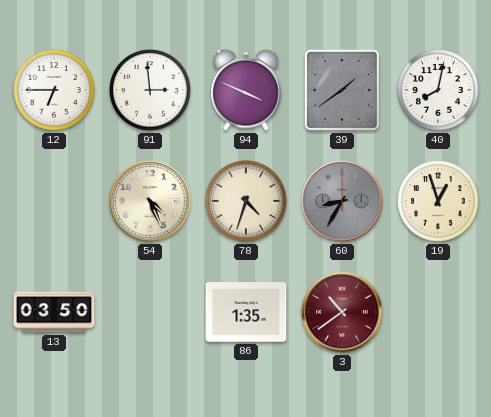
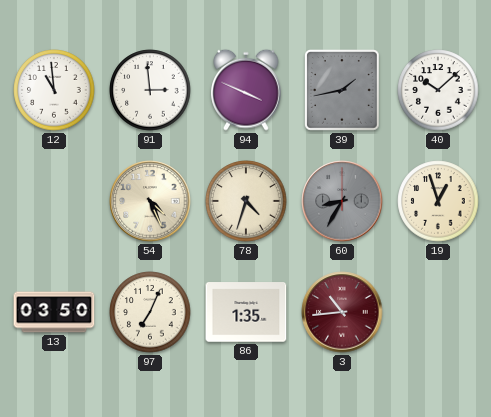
12: 6:45 -> 10:59 (54, 90)
39: 1:39 -> 1:43 (343, 91)
40: 8:02 -> 10:08 (438, 90)
97: none -> 7:04 (150, 312)
3: 10:39 -> 10:44 (342, 312)
